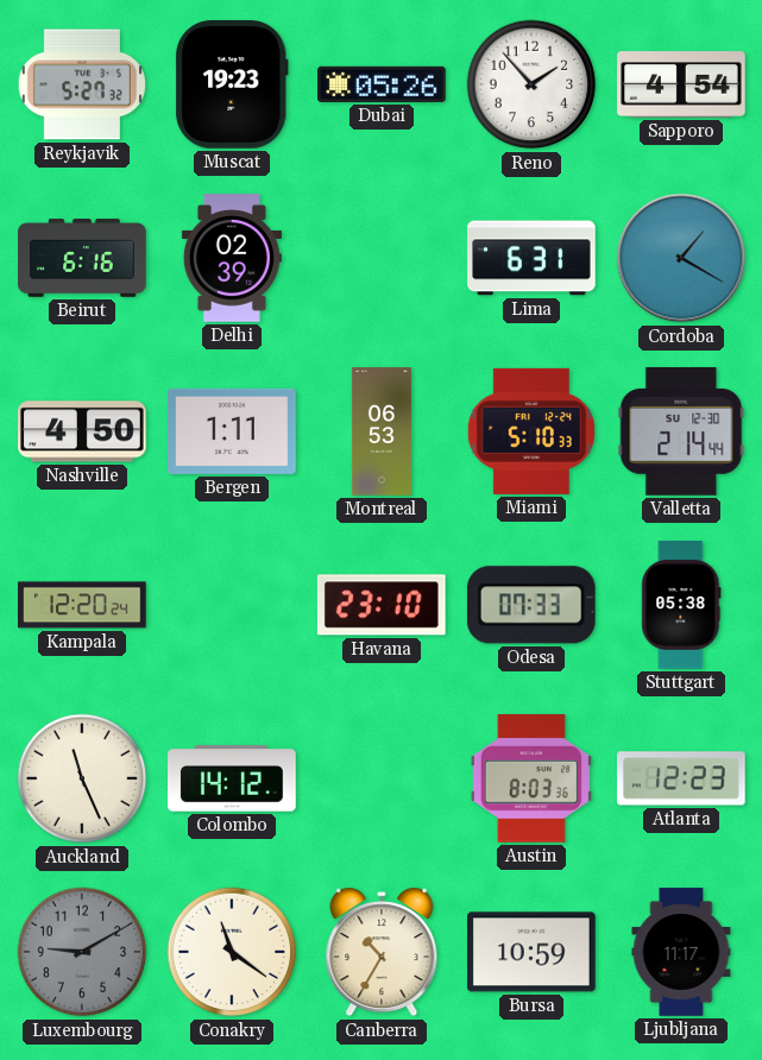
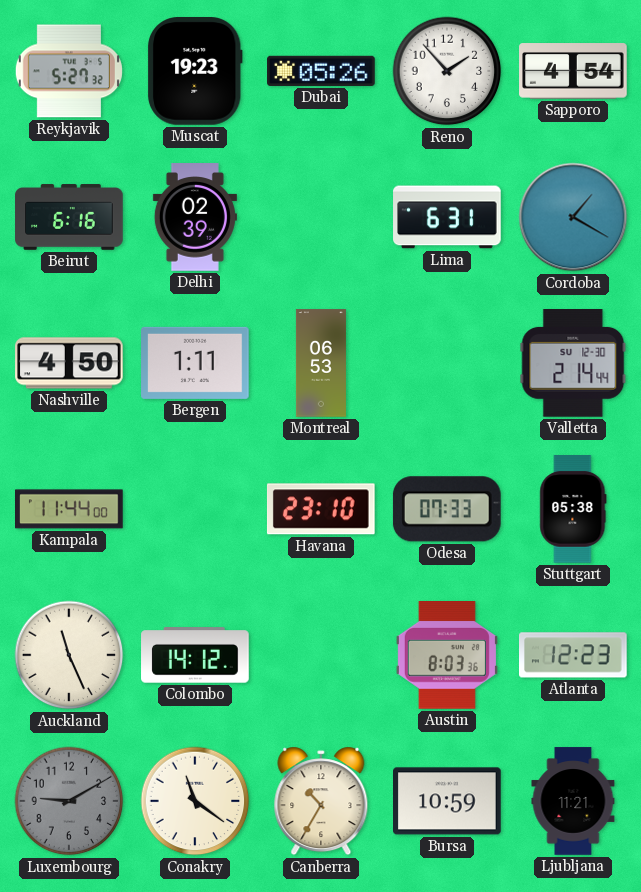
Miami: 5:10 -> none (531, 431)
Kampala: 12:20 -> 11:44 (69, 509)
Ljubljana: 11:17 -> 11:21 (573, 801)
